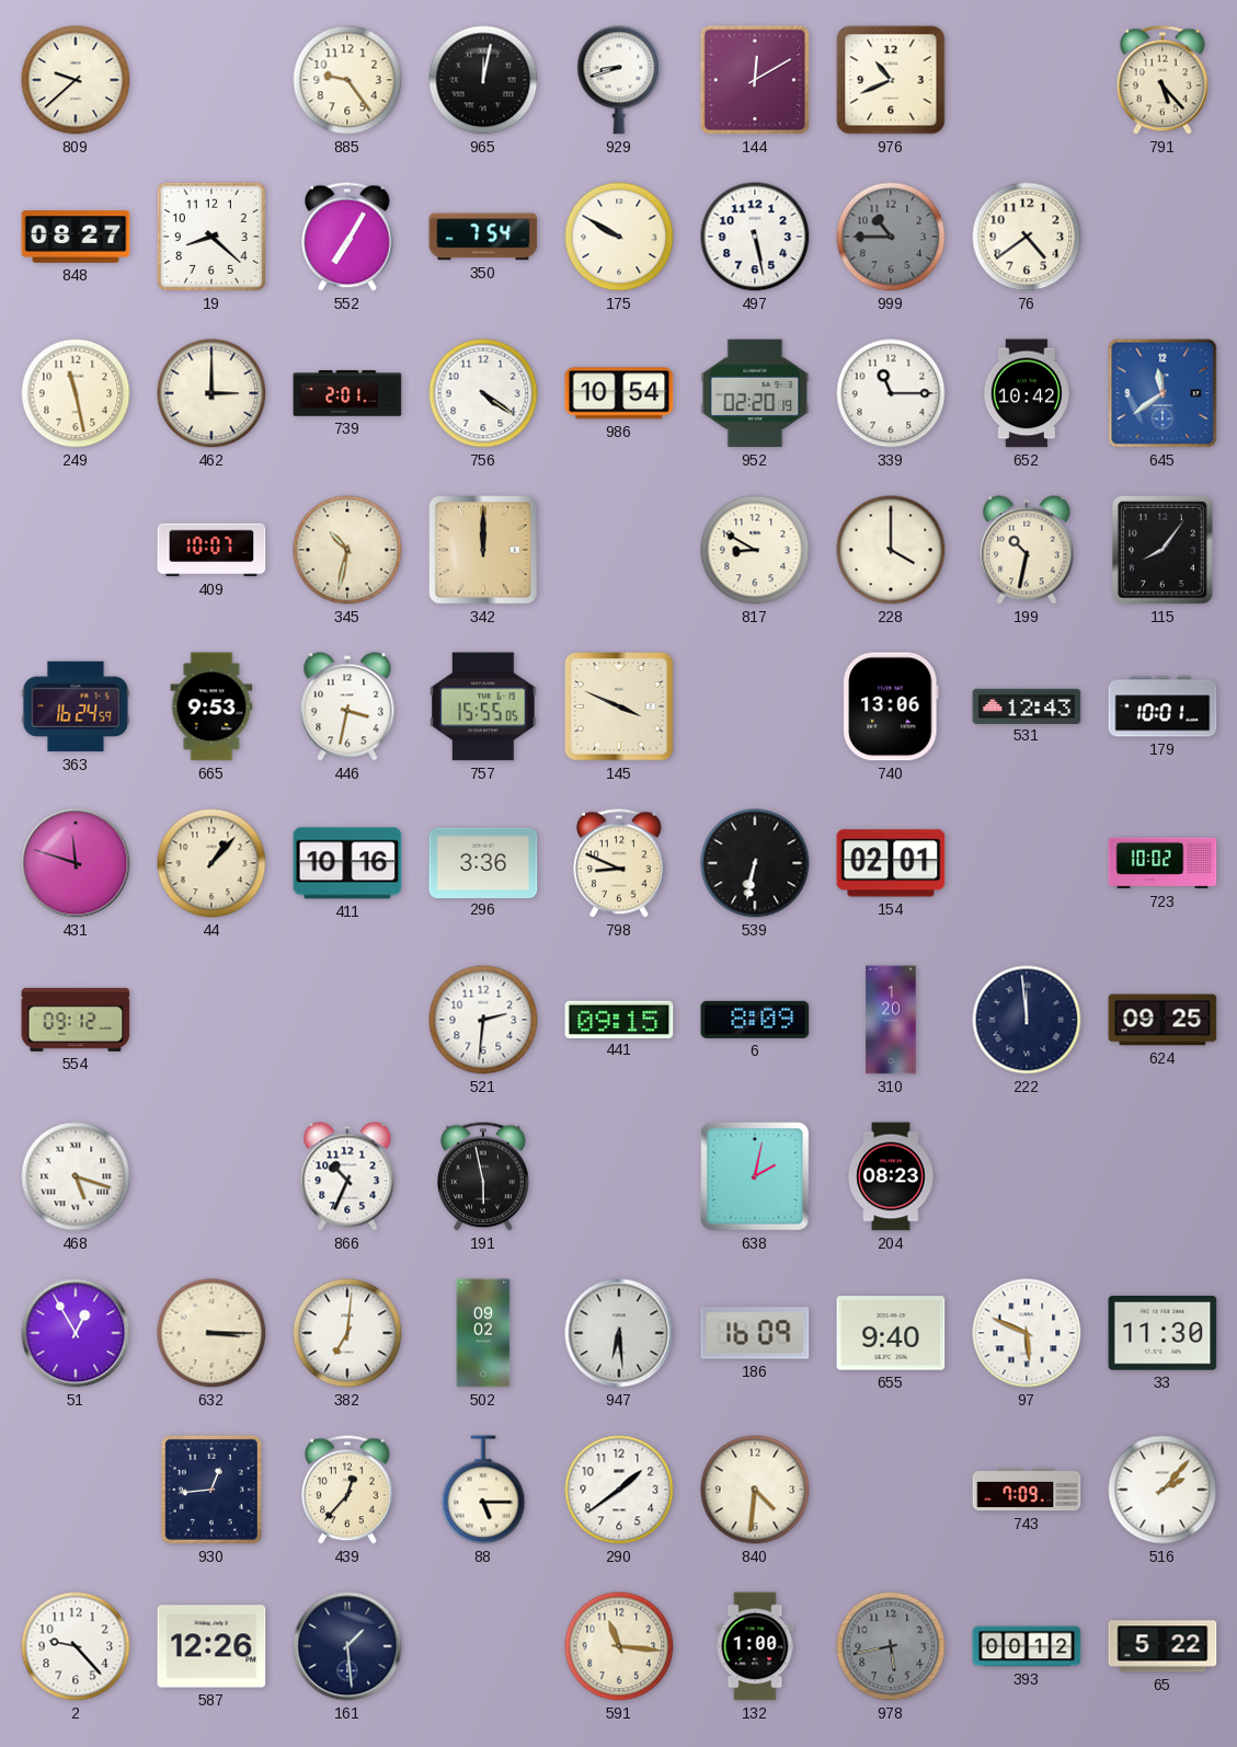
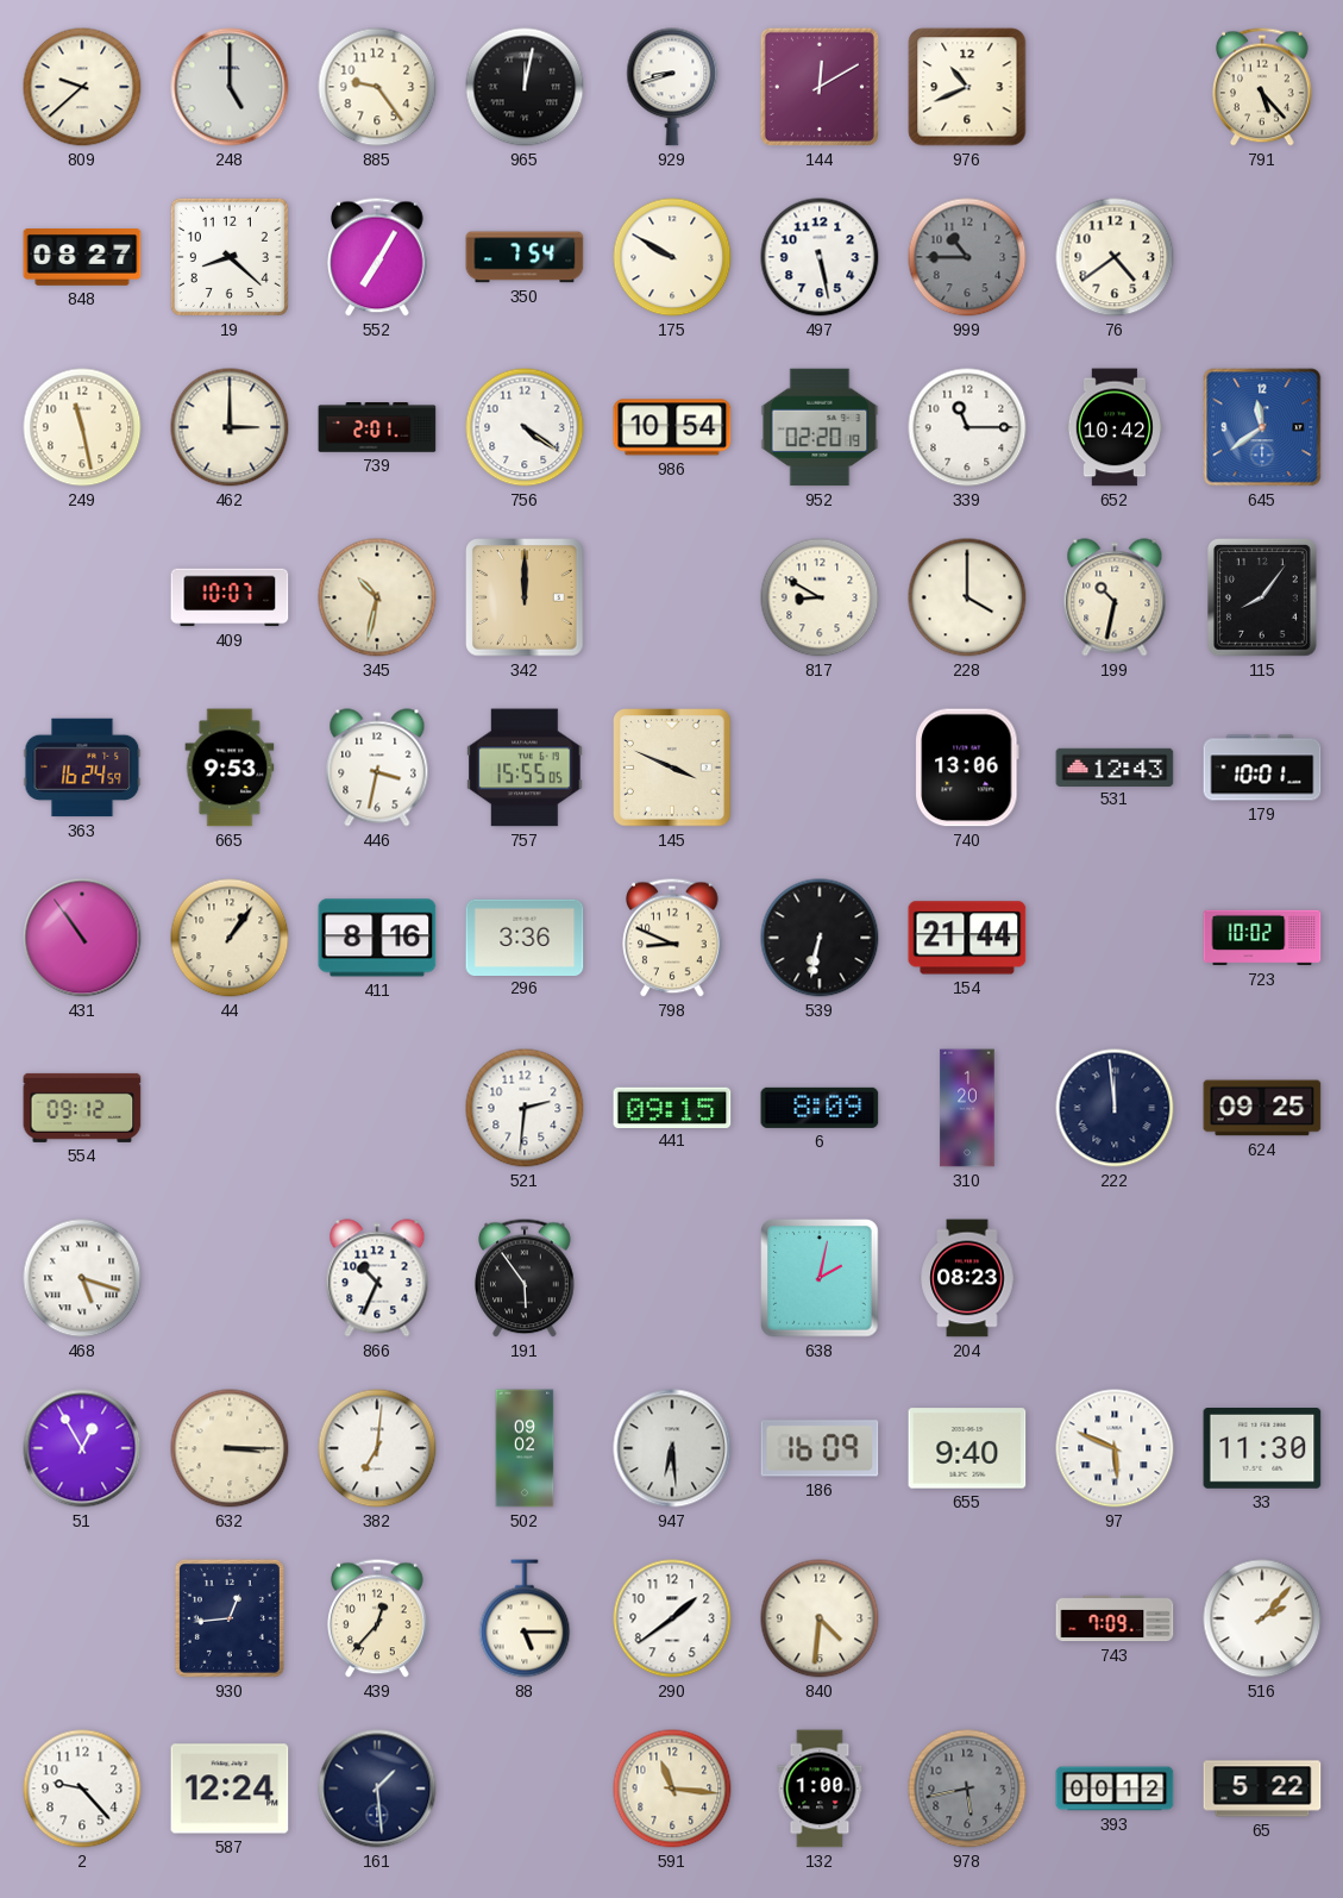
248: none -> 5:00 (230, 87)
431: 11:48 -> 10:54 (82, 938)
44: 1:07 -> 1:06 (230, 938)
411: 10:16 -> 8:16 (377, 938)
154: 02:01 -> 21:44 (967, 938)
191: 5:58 -> 5:54 (525, 1278)
587: 12:26 -> 12:24 (230, 1789)
